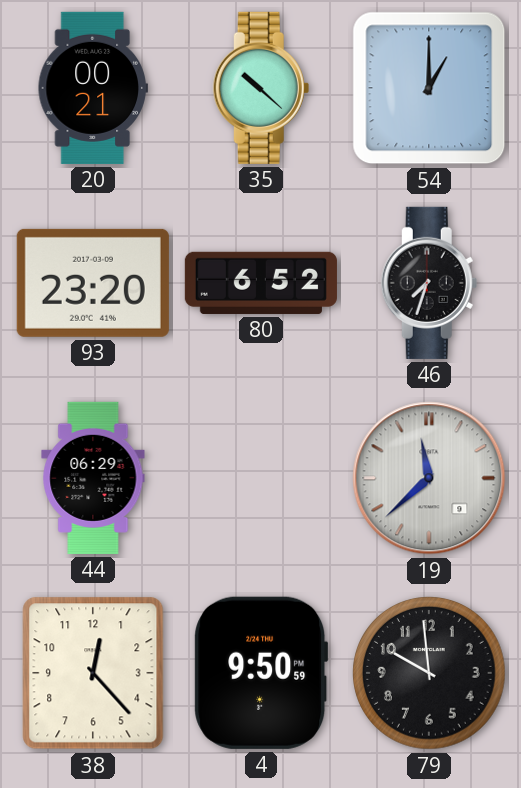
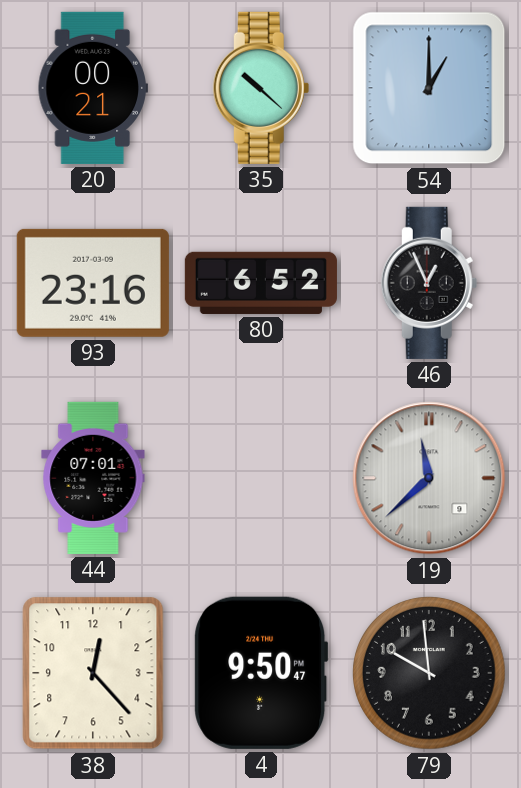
93: 23:20 -> 23:16 (93, 283)
46: 7:33 -> 12:56 (429, 283)
44: 06:29 -> 07:01 (93, 478)
4: 9:50:59 -> 9:50:47 (261, 673)
